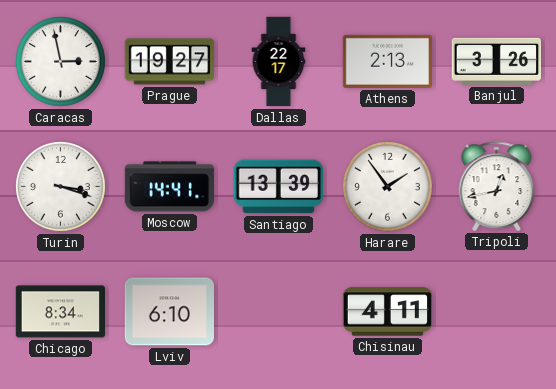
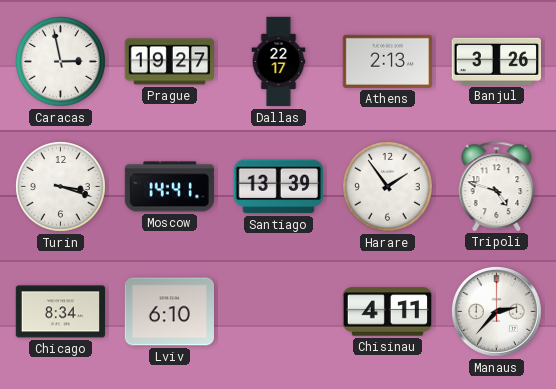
Tripoli: 12:43 -> 4:48 (497, 186)
Manaus: none -> 2:37 (497, 312)
